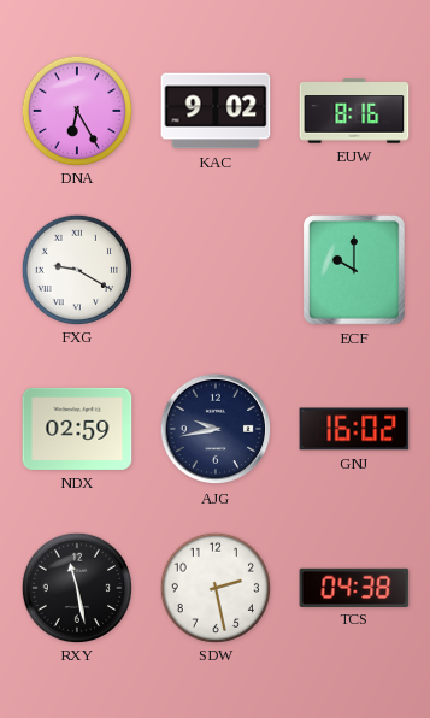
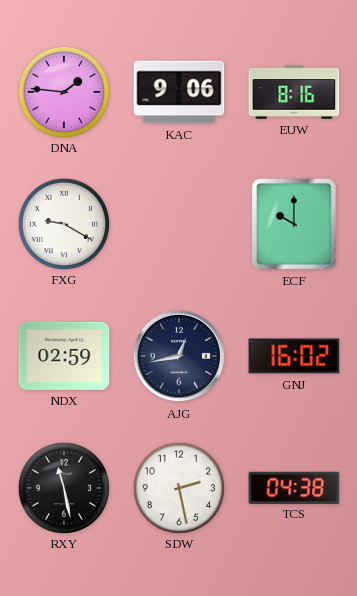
DNA: 6:25 -> 1:46 (63, 91)
KAC: 9:02 -> 9:06 (179, 92)
AJG: 9:43 -> 12:43 (179, 356)
